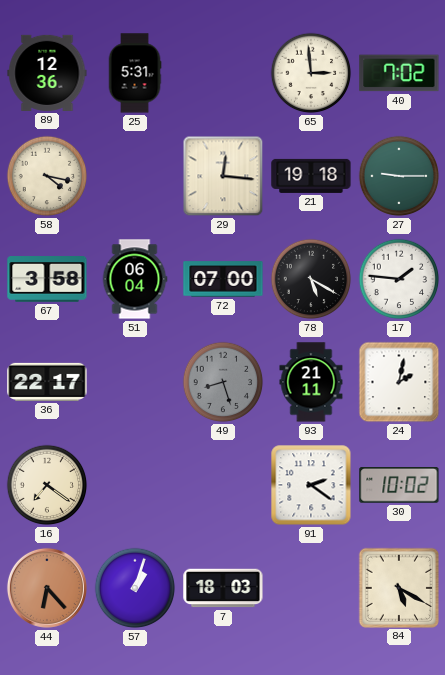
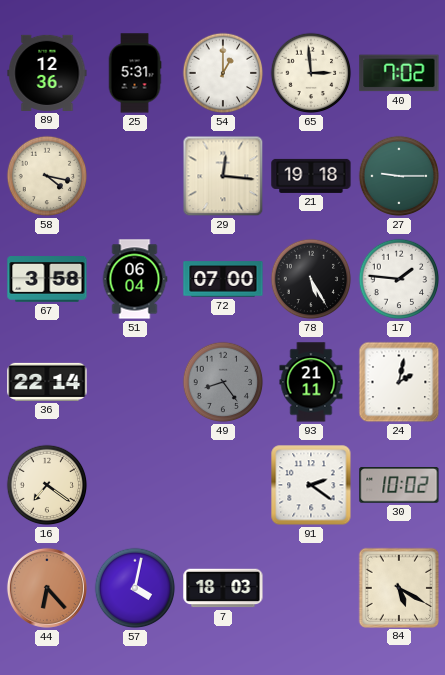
54: none -> 1:00 (223, 73)
78: 5:20 -> 5:25 (311, 279)
36: 22:17 -> 22:14 (47, 382)
49: 8:27 -> 8:24 (223, 382)
57: 1:03 -> 4:02 (135, 588)
